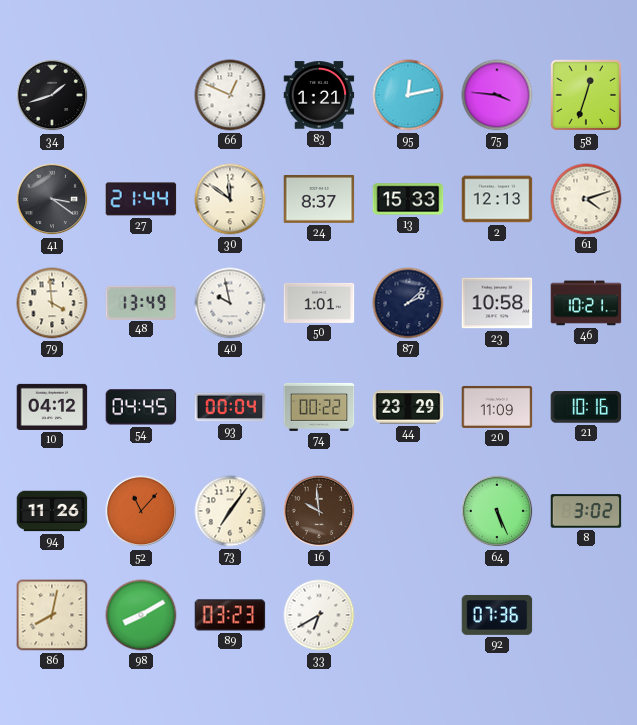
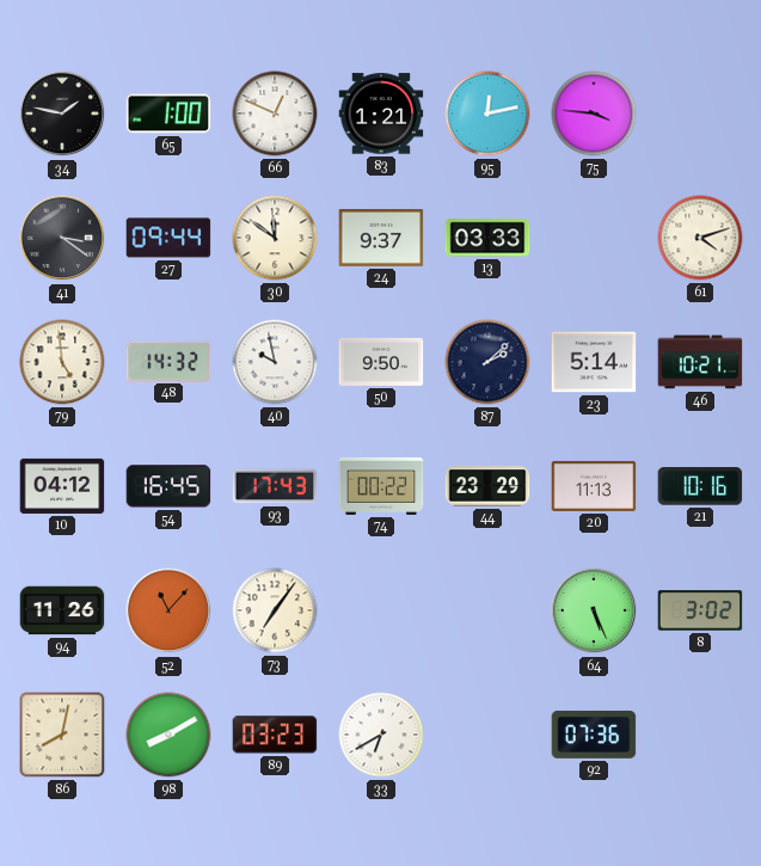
34: 1:42 -> 1:47 (62, 113)
65: none -> 1:00 (168, 113)
58: 12:33 -> none (586, 95)
27: 21:44 -> 09:44 (168, 238)
24: 8:37 -> 9:37 (381, 239)
13: 15:33 -> 03:33 (487, 238)
2: 12:13 -> none (497, 199)
79: 3:59 -> 4:59 (62, 362)
48: 13:49 -> 14:32 (168, 361)
50: 1:01 -> 9:50 (381, 362)
23: 10:58 -> 5:14 (594, 362)
54: 04:45 -> 16:45 (168, 486)
93: 00:04 -> 17:43 (275, 486)
20: 11:09 -> 11:13 (594, 486)
16: 9:59 -> none (319, 511)
